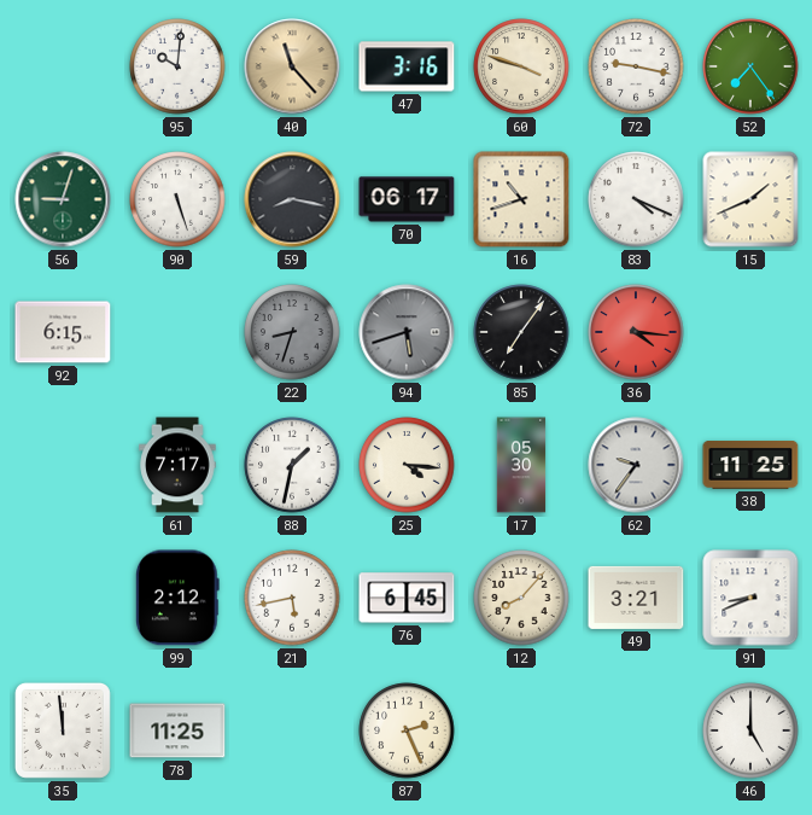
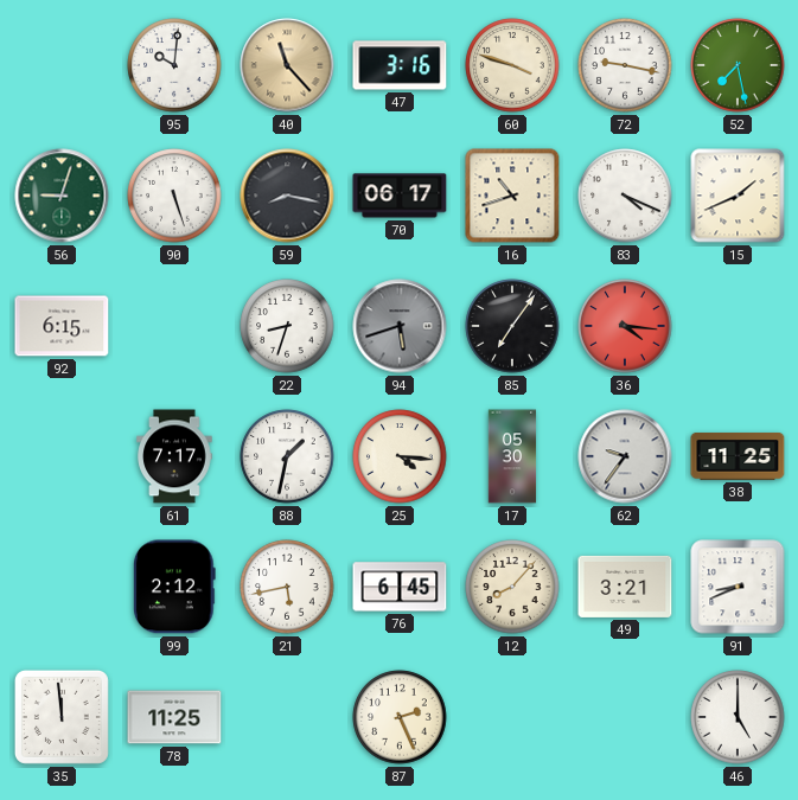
52: 7:24 -> 7:28 (738, 65)
22 dial: grey -> white (287, 326)
